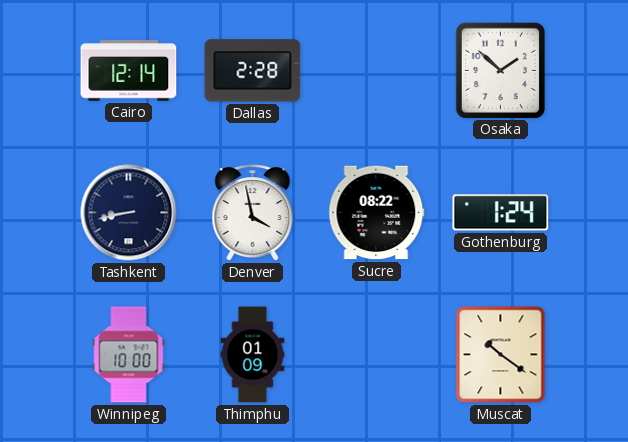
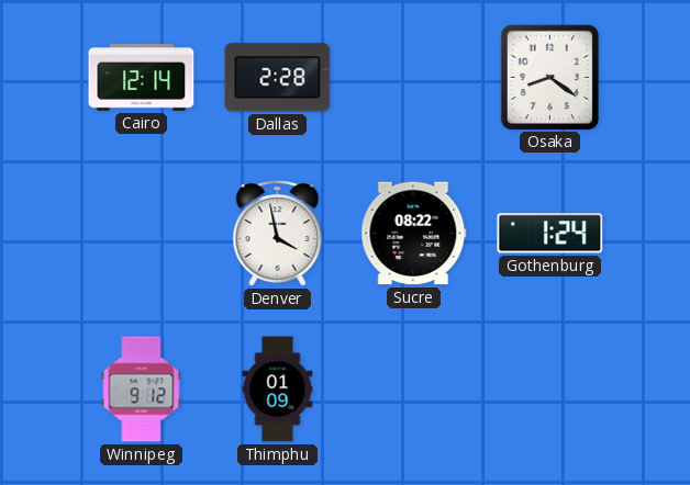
Osaka: 1:52 -> 8:21 (549, 77)
Tashkent: 8:43 -> none (129, 213)
Winnipeg: 10:00 -> 9:12 (142, 390)
Muscat: 10:21 -> none (501, 355)
